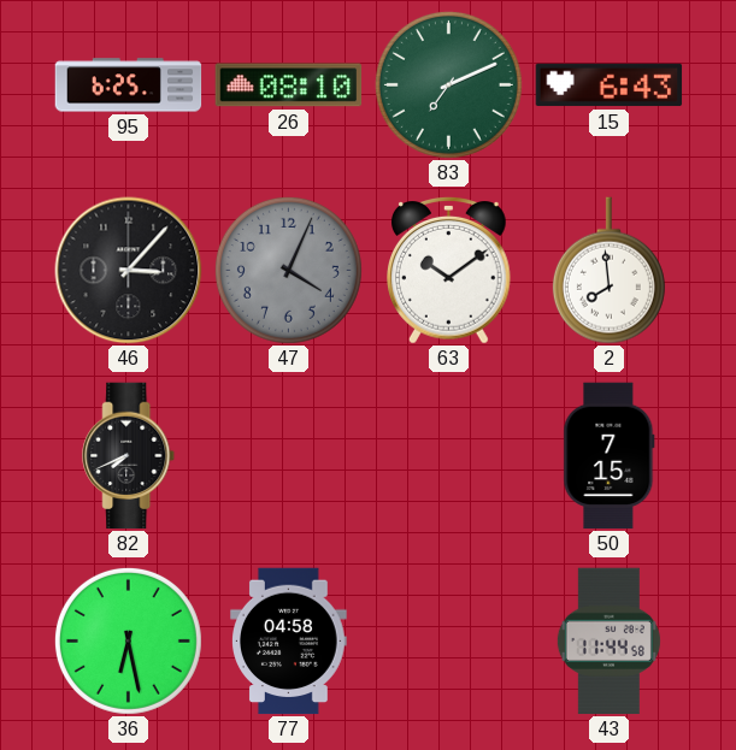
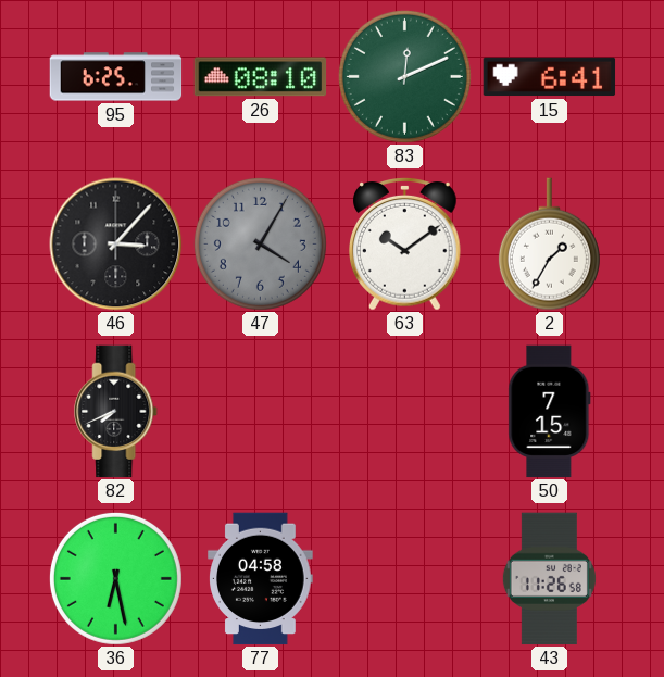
83: 7:11 -> 12:11 (404, 76)
15: 6:43 -> 6:41 (550, 77)
47: 4:04 -> 4:05 (260, 243)
2: 7:59 -> 1:35 (549, 245)
43: 11:44 -> 11:26 (549, 579)
